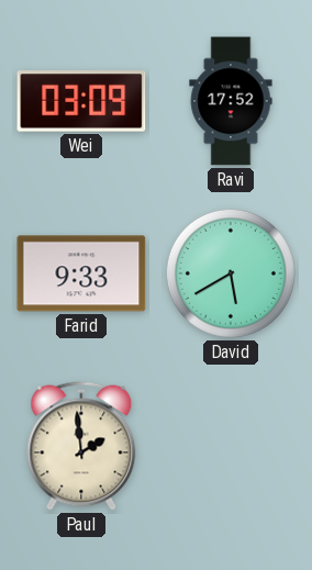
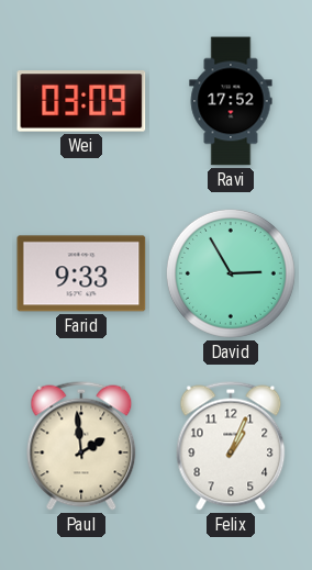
David: 5:40 -> 2:55 (231, 273)
Felix: none -> 1:04 (231, 446)
